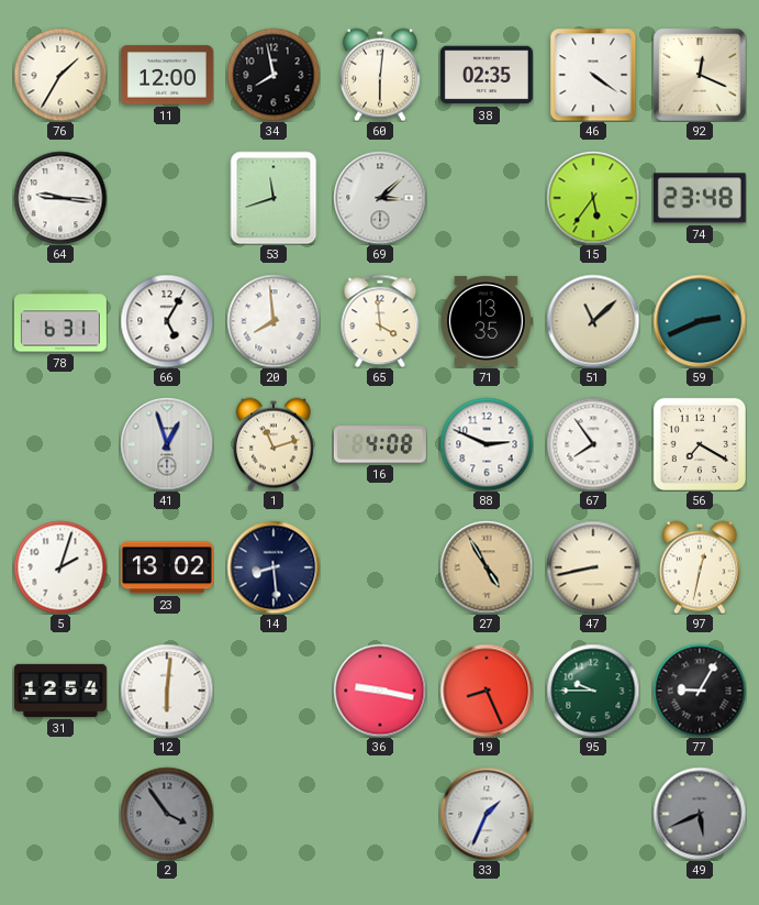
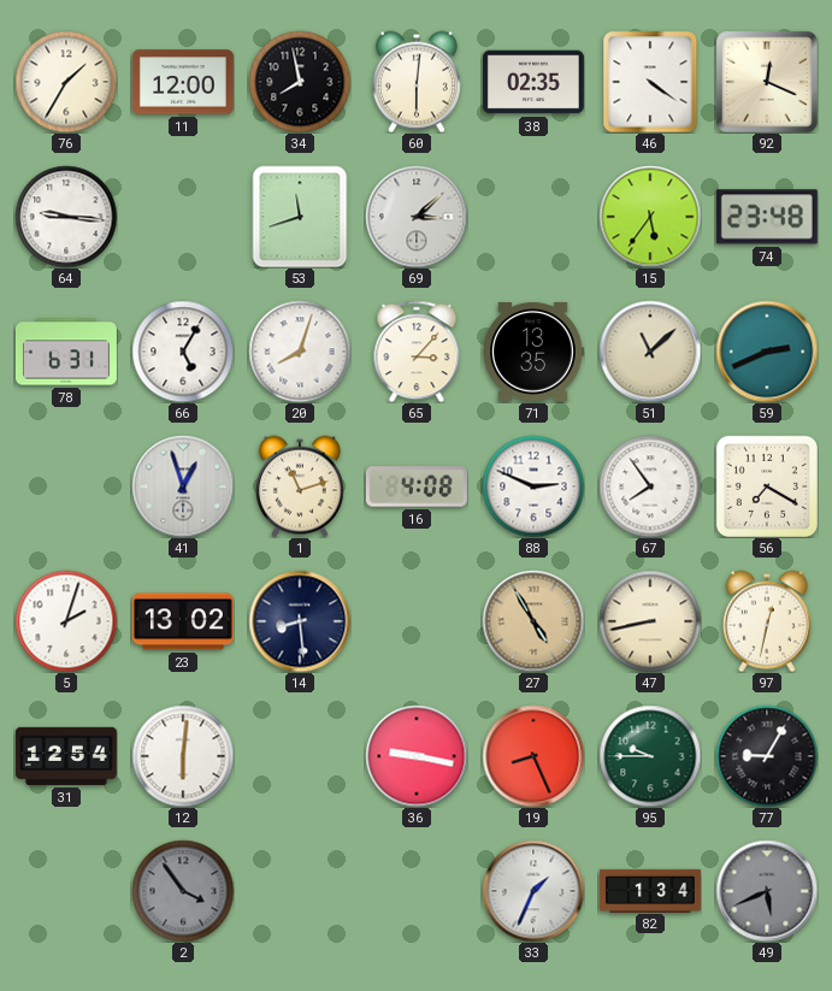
20: 7:59 -> 8:03 (300, 352)
65: 3:59 -> 3:07 (417, 352)
82: none -> 1:34 (650, 890)
